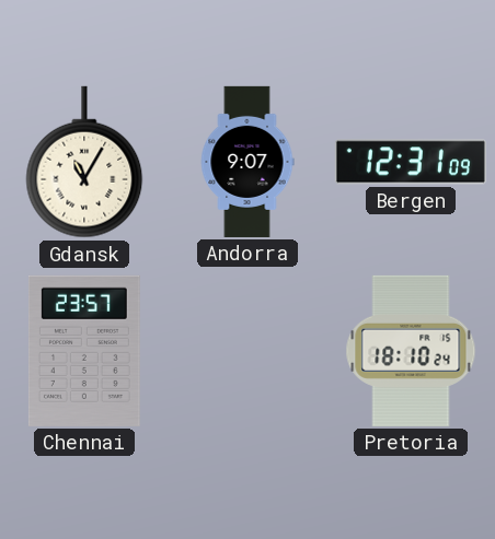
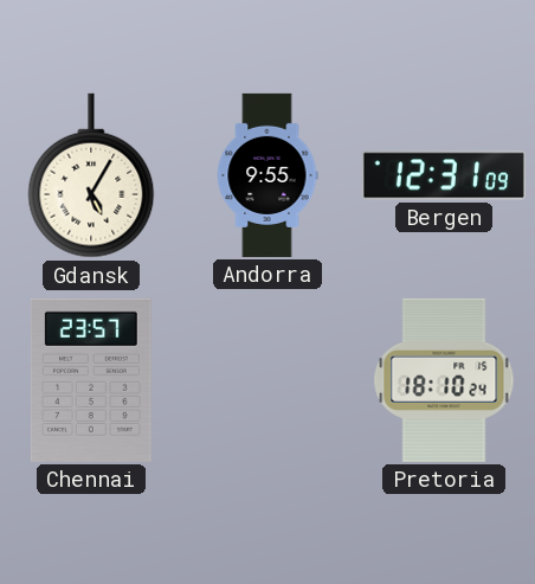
Gdansk: 11:05 -> 5:05 (91, 175)
Andorra: 9:07 -> 9:55 (267, 175)
